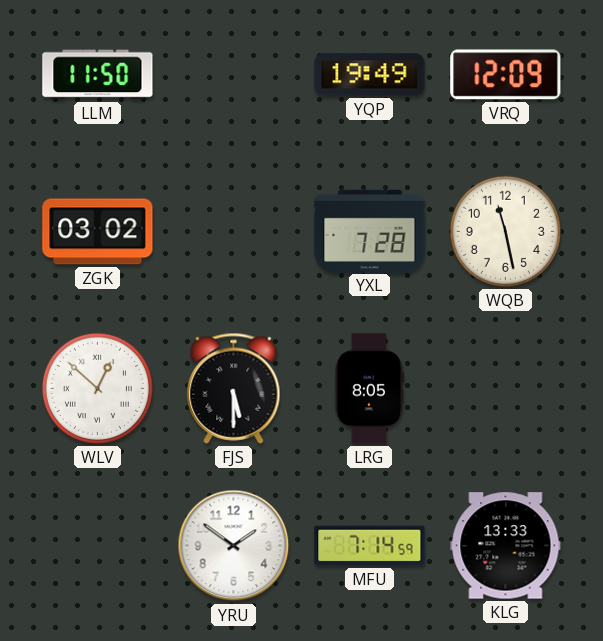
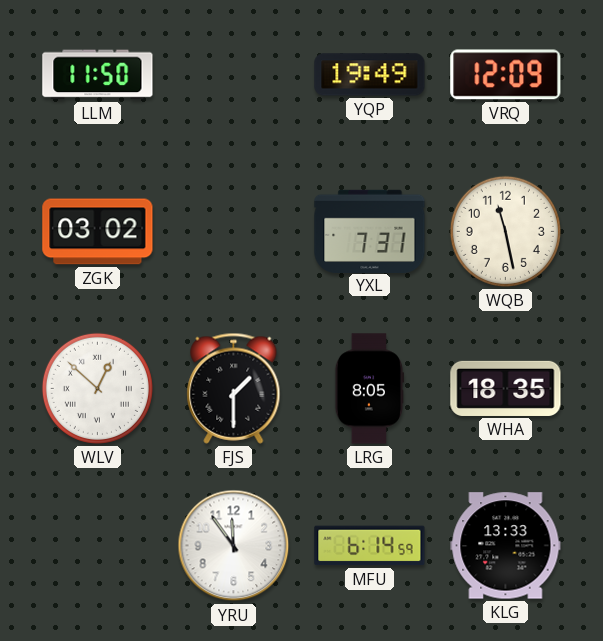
YXL: 7:28 -> 7:31 (370, 231)
FJS: 5:30 -> 1:30 (234, 388)
WHA: none -> 18:35 (506, 388)
YRU: 1:51 -> 11:54 (234, 546)
MFU: 7:14 -> 6:14 (370, 546)
